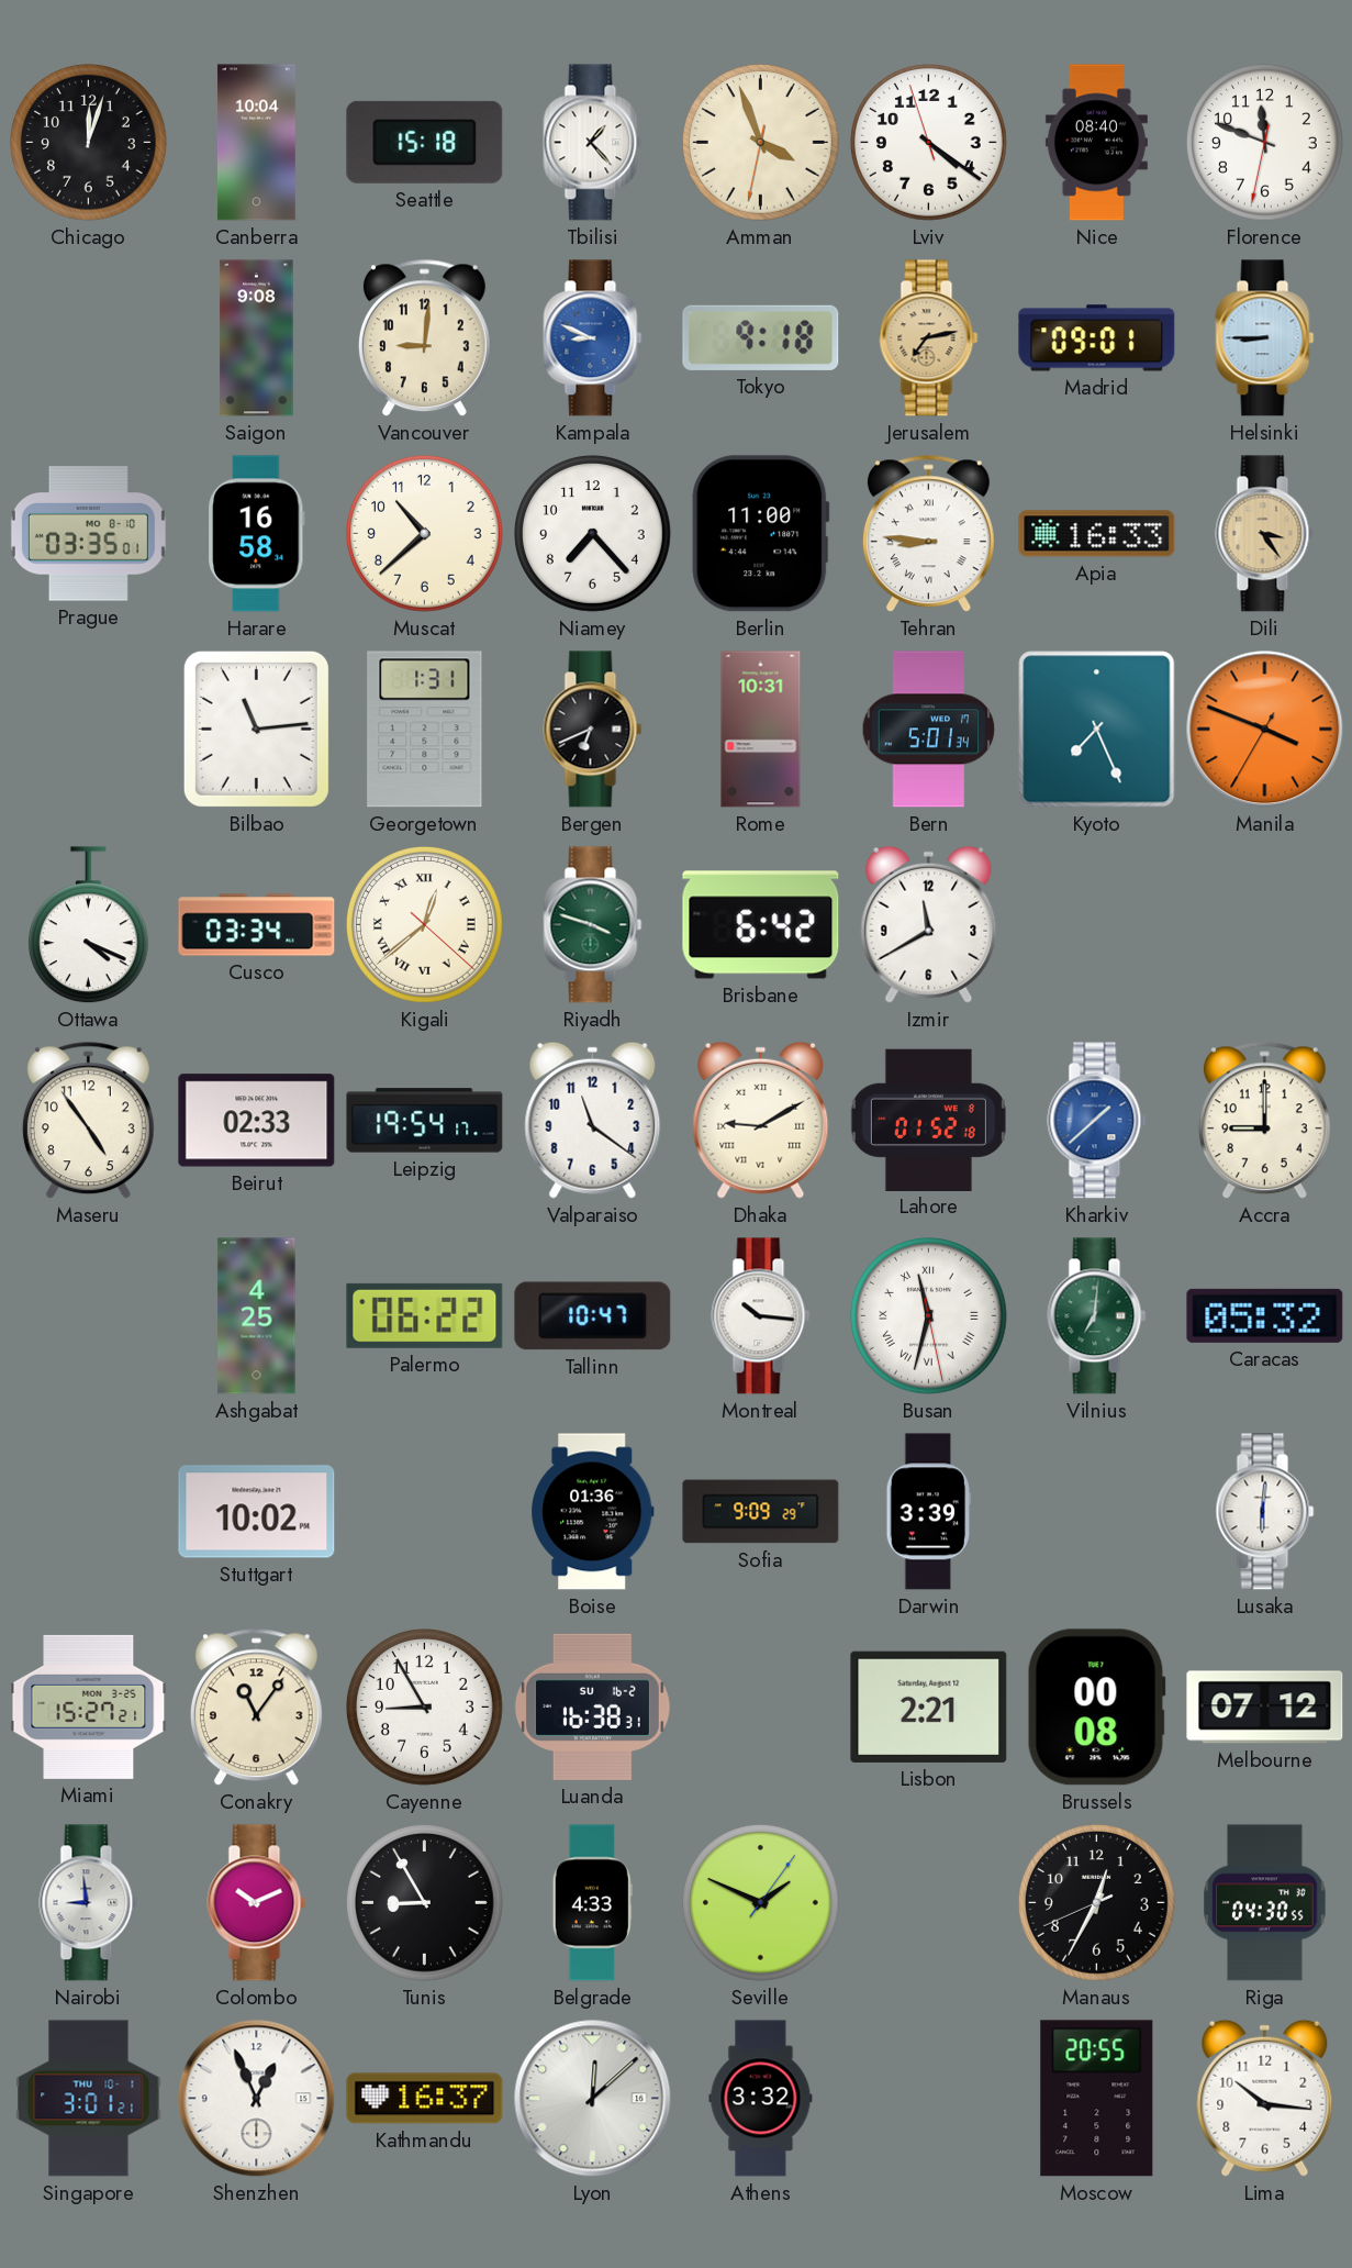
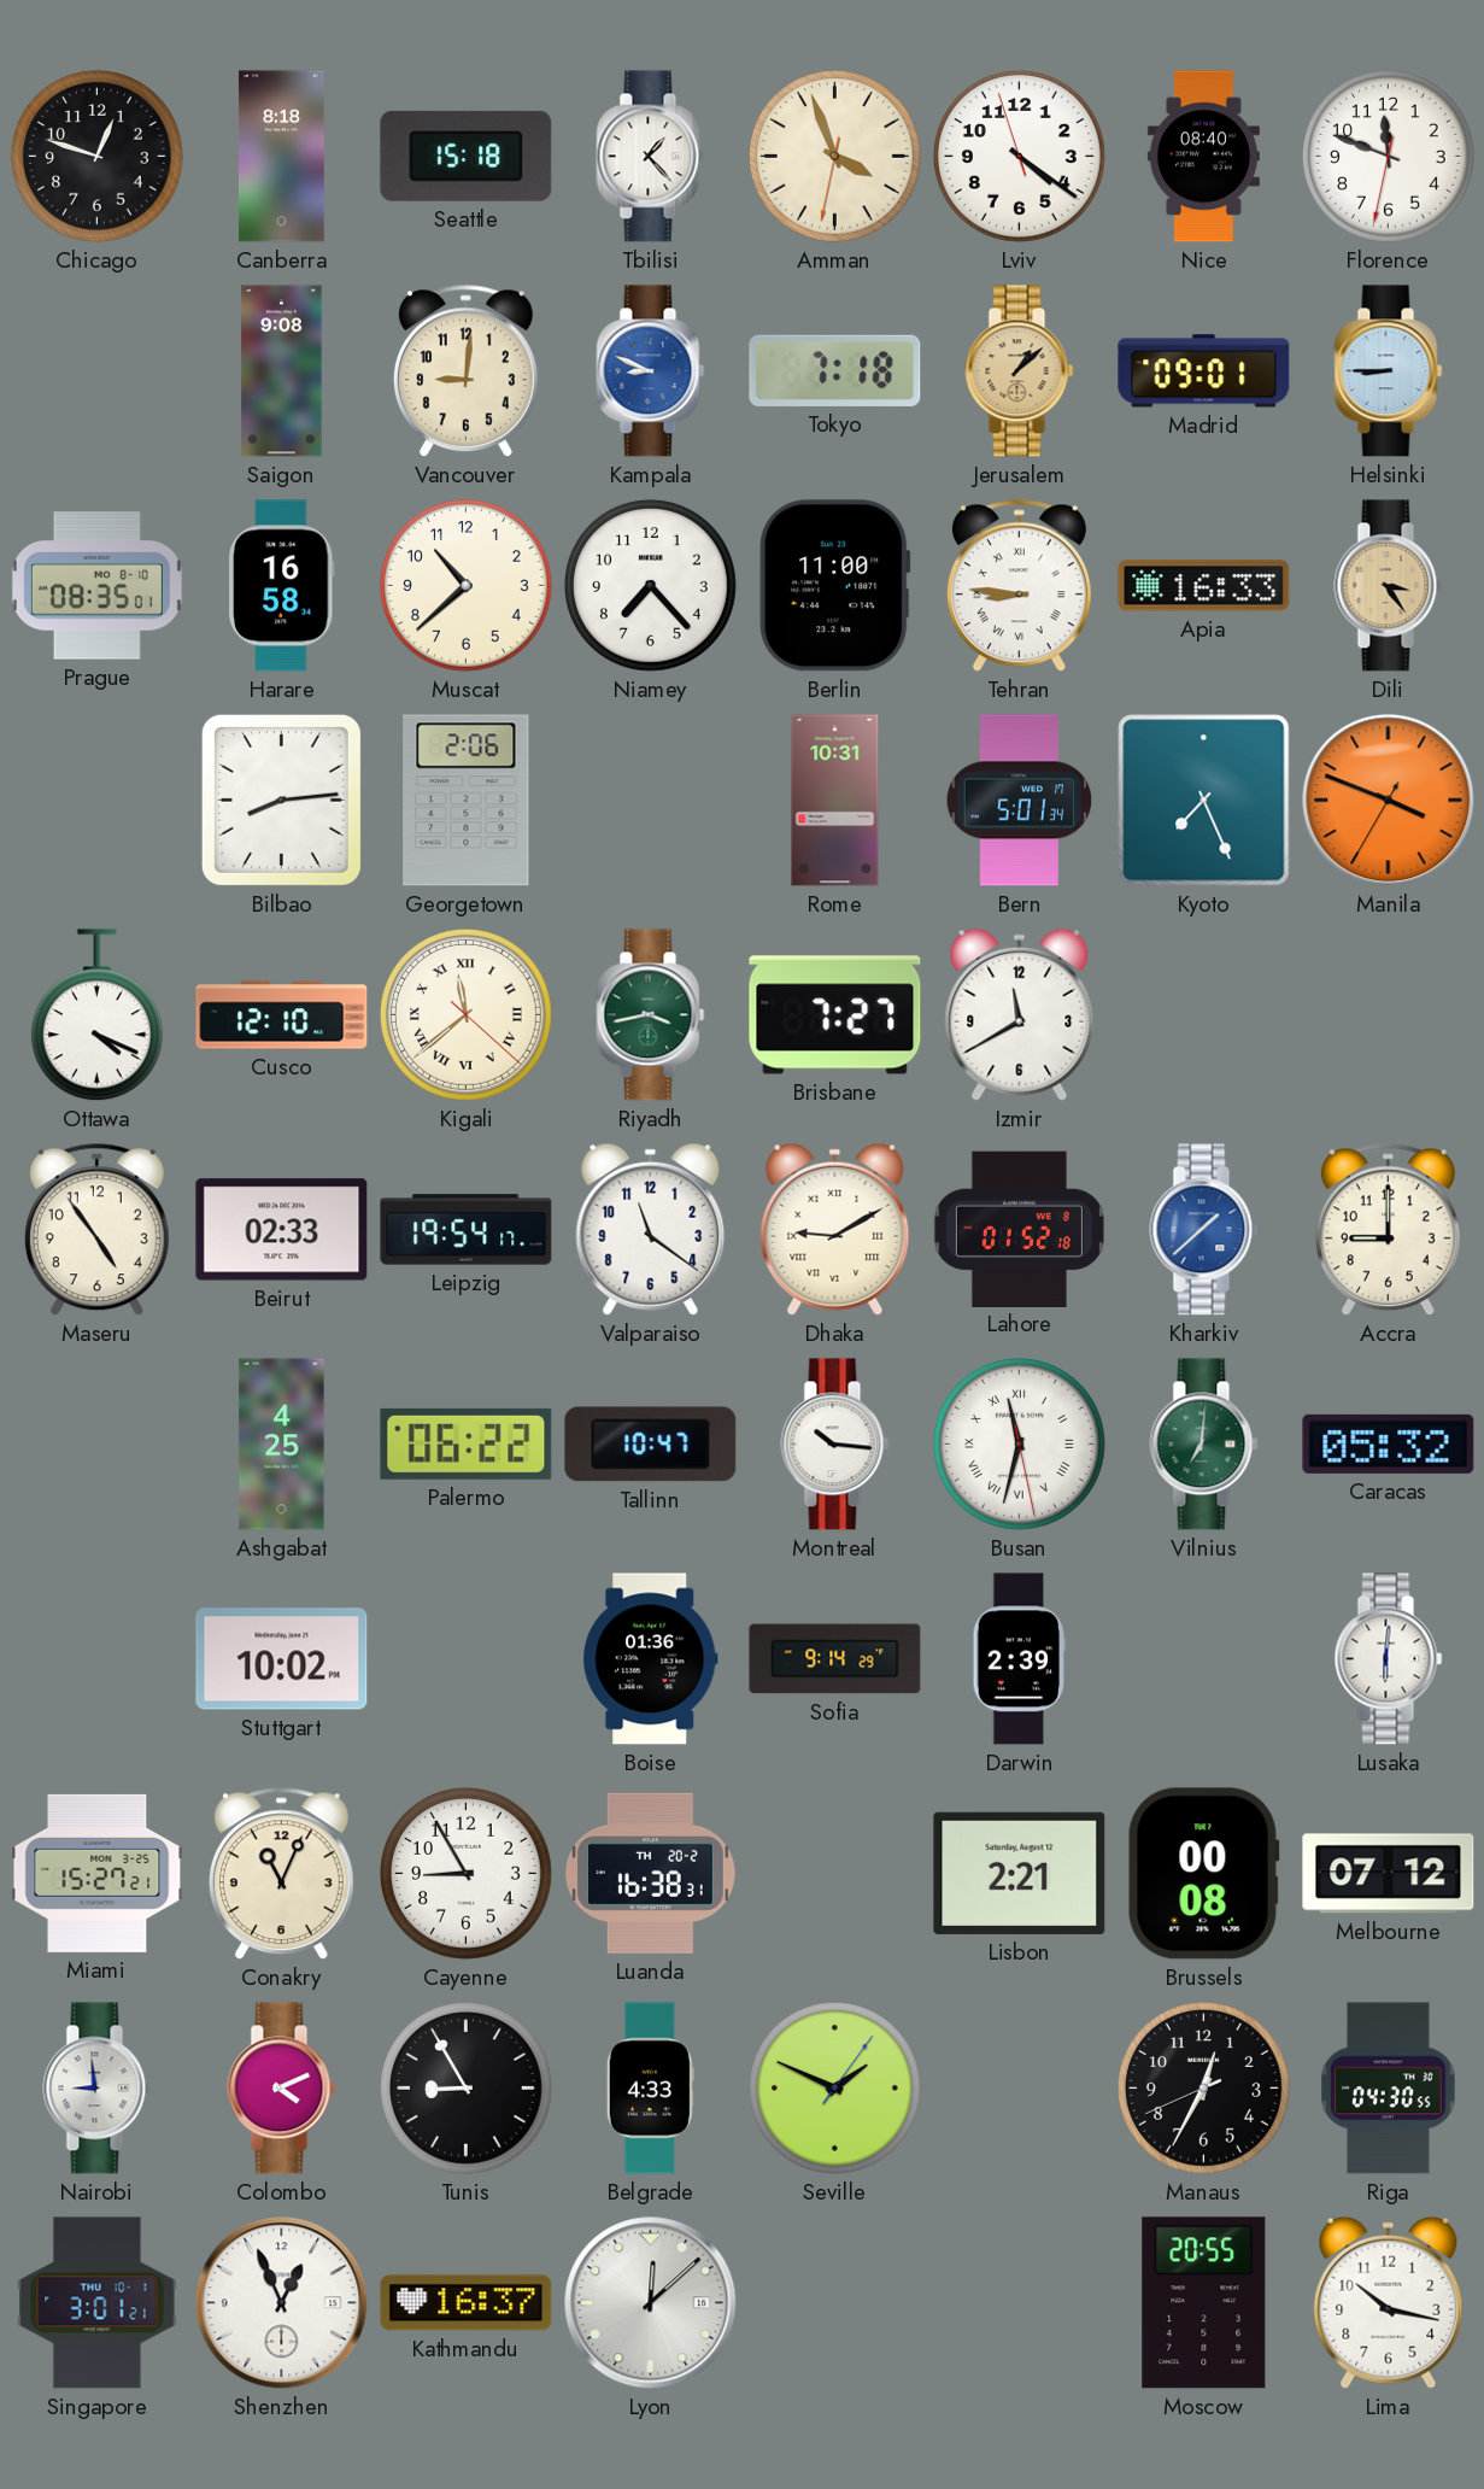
Chicago: 12:03 -> 12:48 (98, 157)
Canberra: 10:04 -> 8:18 (281, 157)
Tokyo: 9:18 -> 7:18 (835, 370)
Jerusalem: 7:13 -> 1:08 (1020, 371)
Prague: 03:35 -> 08:35 (96, 586)
Bilbao: 11:14 -> 8:14 (281, 800)
Georgetown: 1:31 -> 2:06 (467, 801)
Bergen: 6:41 -> none (593, 730)
Cusco: 03:34 -> 12:10 (282, 1015)
Kigali: 12:38 -> 11:38 (467, 1015)
Riyadh: 3:48 -> 3:43 (651, 1015)
Brisbane: 6:42 -> 7:27 (835, 1015)
Sofia: 9:09 -> 9:14 (835, 1659)
Darwin: 3:39 -> 2:39 (1019, 1659)
Conakry: 11:06 -> 11:04 (281, 1874)
Luanda date: SU 16-2 -> TH 20-2 (650, 1873)
Colombo: 10:11 -> 4:11 (282, 2089)
Athens: 3:32 -> none (761, 2099)
Lima: 10:16 -> 10:17 (1389, 2302)
